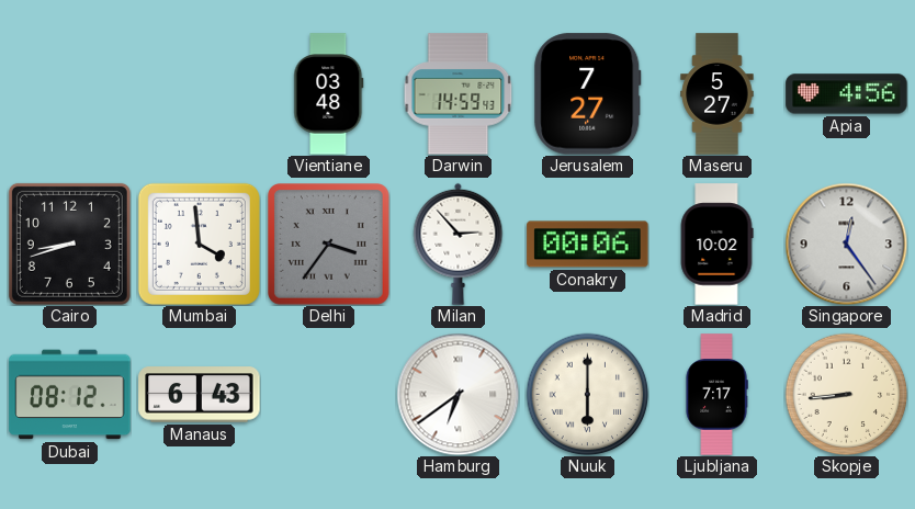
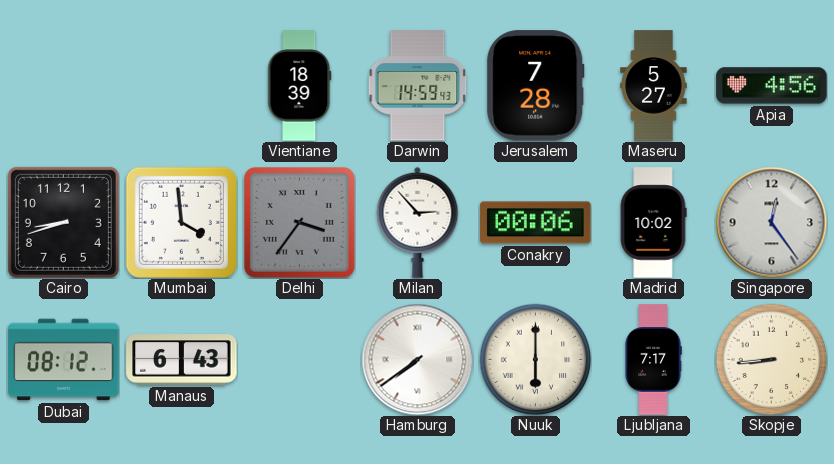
Vientiane: 03:48 -> 18:39 (300, 86)
Jerusalem: 7:27 -> 7:28 (536, 86)
Hamburg: 6:39 -> 7:39 (417, 359)
